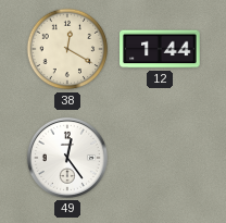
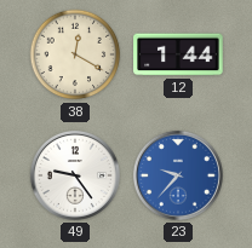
49: 12:24 -> 9:24 (75, 175)
23: none -> 9:37 (178, 175)
